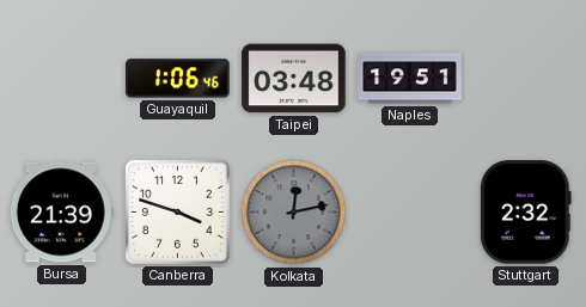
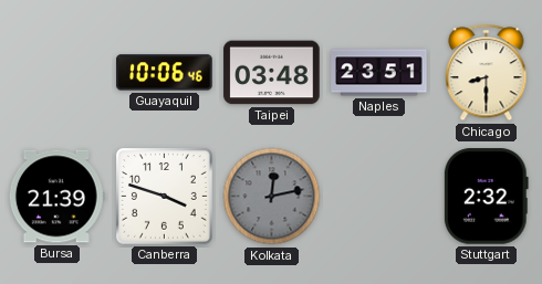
Guayaquil: 1:06 -> 10:06 (165, 73)
Naples: 19:51 -> 23:51 (379, 73)
Chicago: none -> 8:30 (487, 73)
